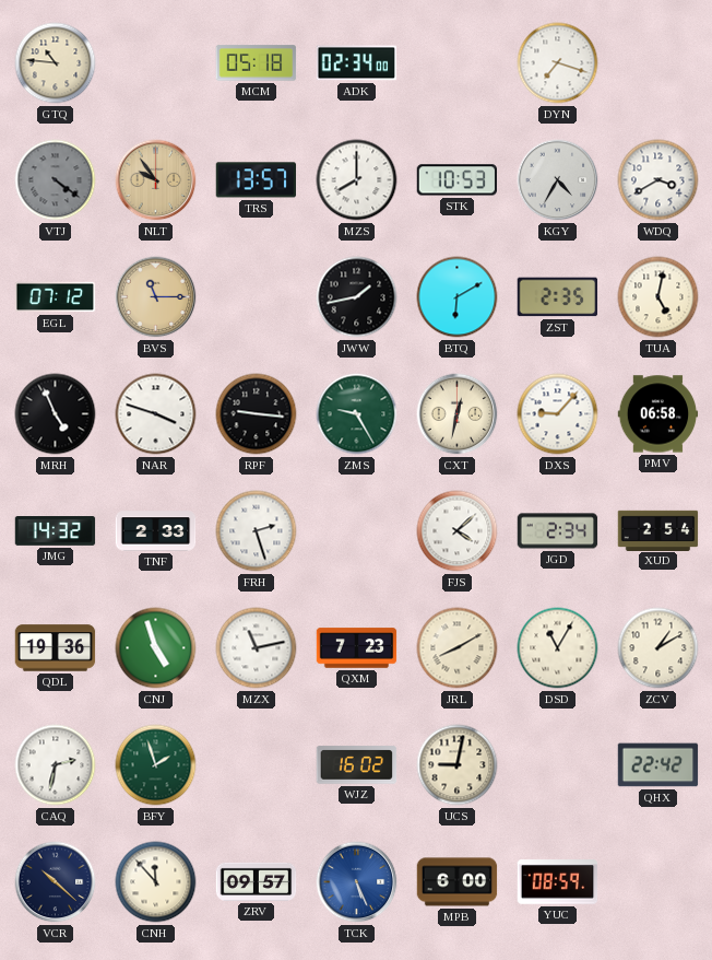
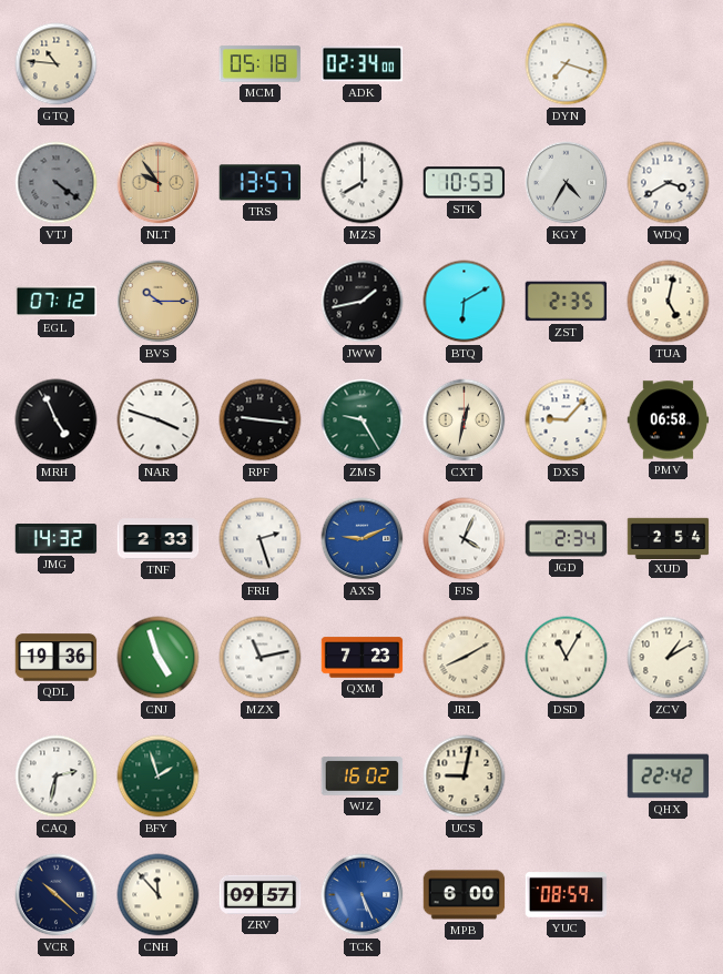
BVS: 11:15 -> 10:15 (159, 302)
AXS: none -> 9:11 (363, 539)
FJS: 4:08 -> 4:04 (465, 539)
